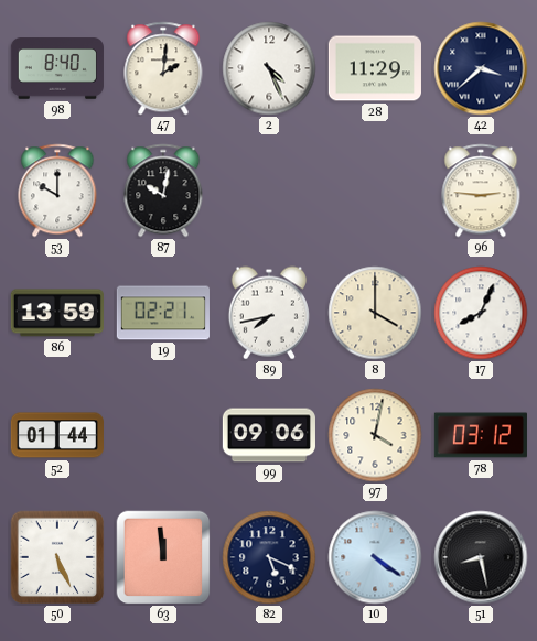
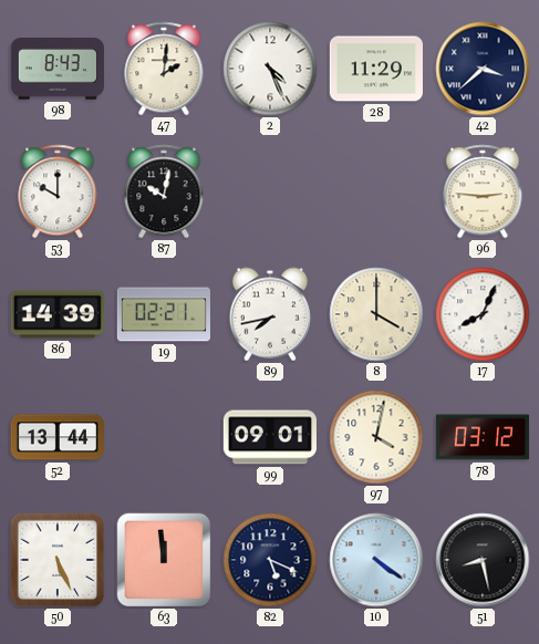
98: 8:40 -> 8:43 (58, 69)
86: 13:59 -> 14:39 (58, 314)
52: 01:44 -> 13:44 (58, 437)
99: 09:06 -> 09:01 (269, 437)
